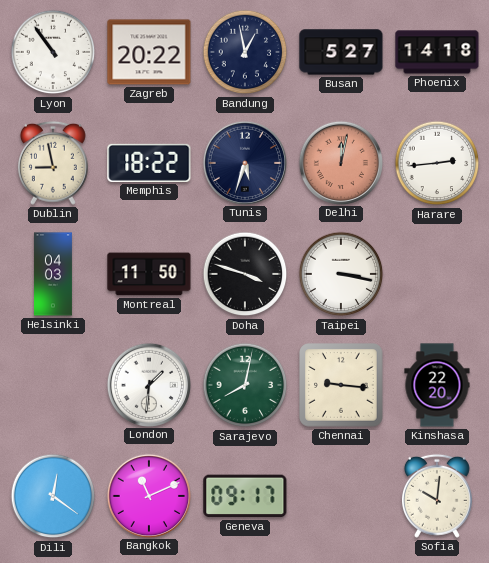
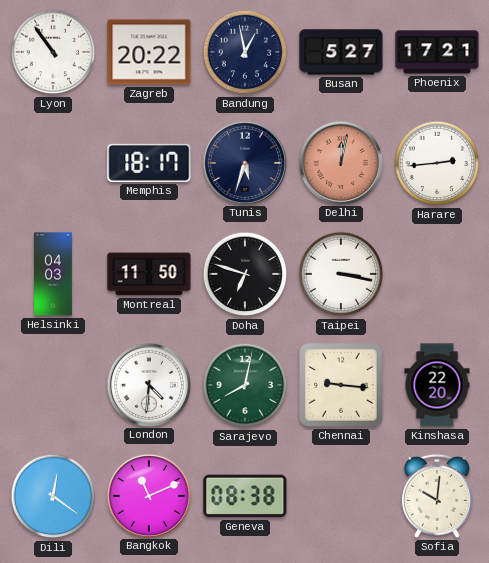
Phoenix: 14:18 -> 17:21 (437, 52)
Dublin: 8:58 -> none (53, 163)
Memphis: 18:22 -> 18:17 (149, 163)
Doha: 3:48 -> 6:48 (245, 274)
London: 1:31 -> 4:31 (148, 384)
Geneva: 09:17 -> 08:38 (245, 496)
